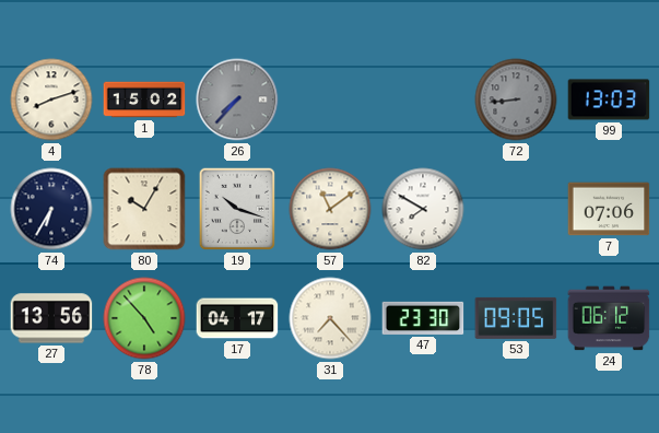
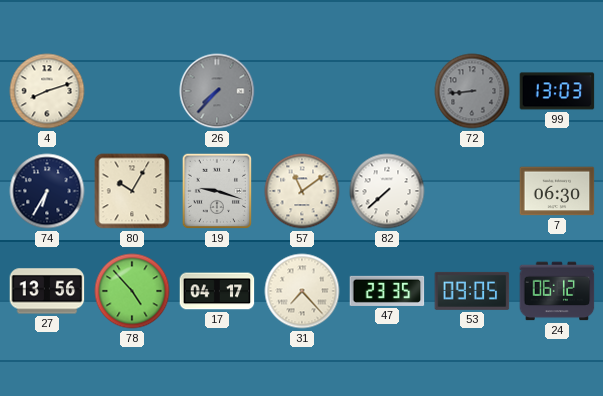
1: 15:02 -> none (144, 100)
19: 10:18 -> 9:18 (217, 191)
82: 7:50 -> 7:38 (387, 191)
7: 07:06 -> 06:30 (557, 191)
47: 23:30 -> 23:35 (387, 291)
